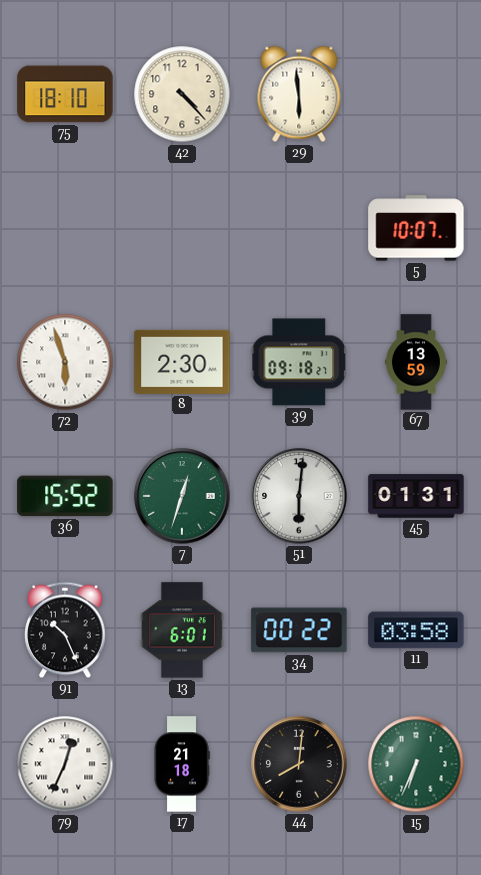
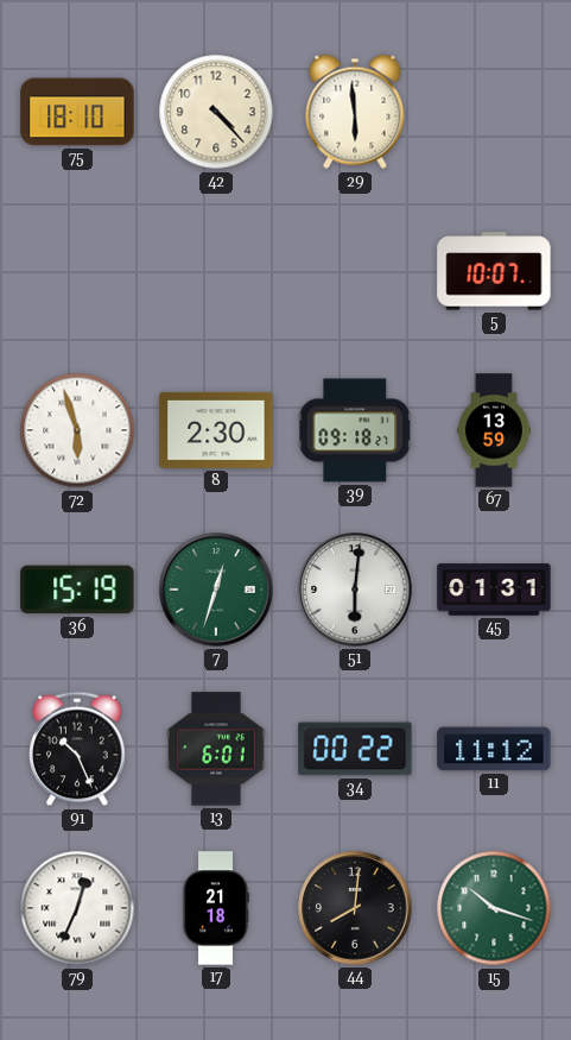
36: 15:52 -> 15:19 (77, 590)
11: 03:58 -> 11:12 (494, 749)
15: 6:34 -> 10:18 (494, 908)
